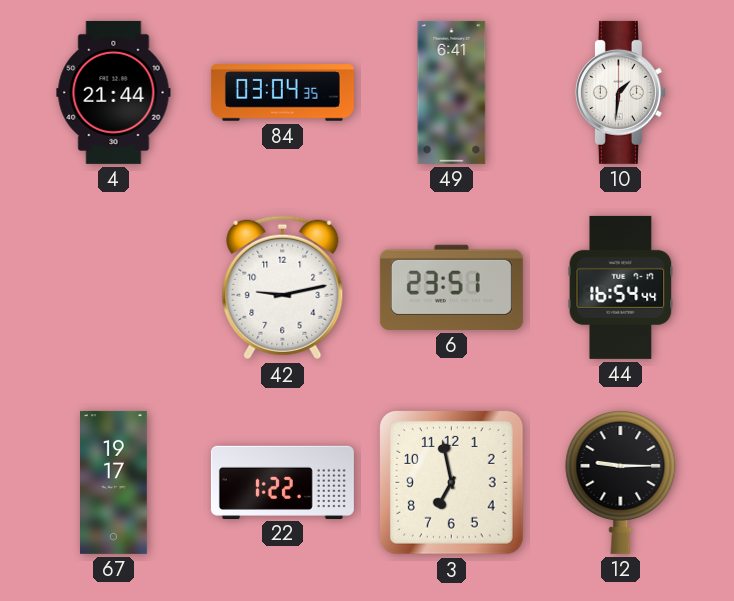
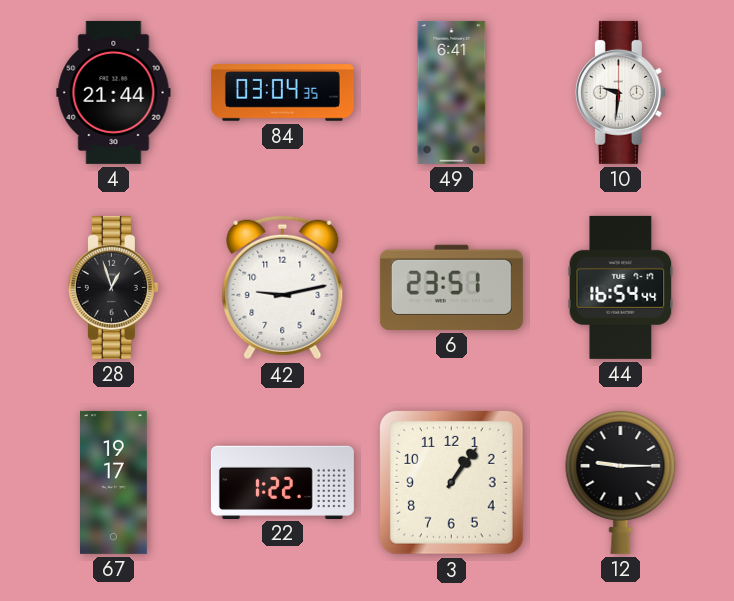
10: 1:31 -> 9:31 (620, 92)
28: none -> 12:57 (113, 287)
3: 6:58 -> 1:06 (451, 482)
